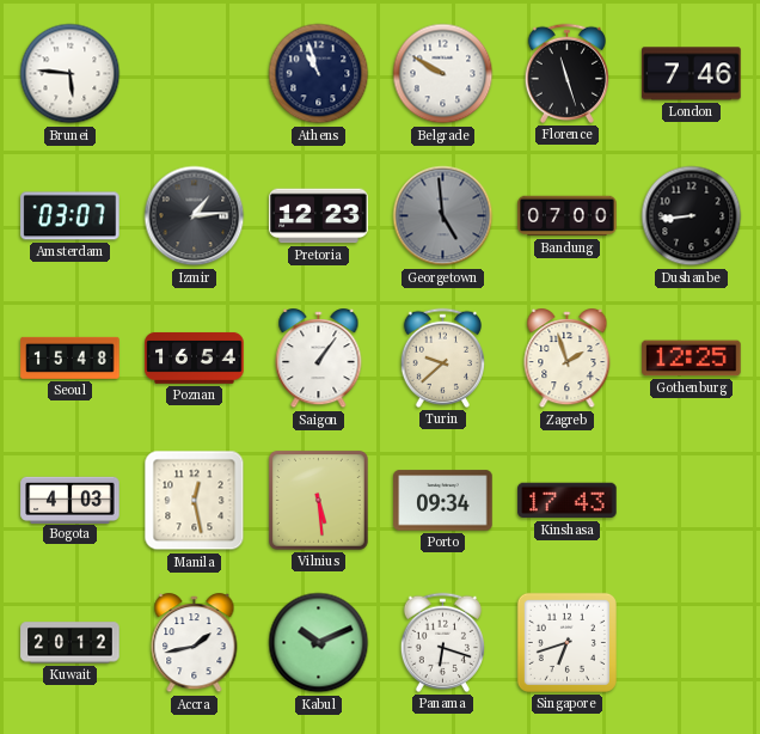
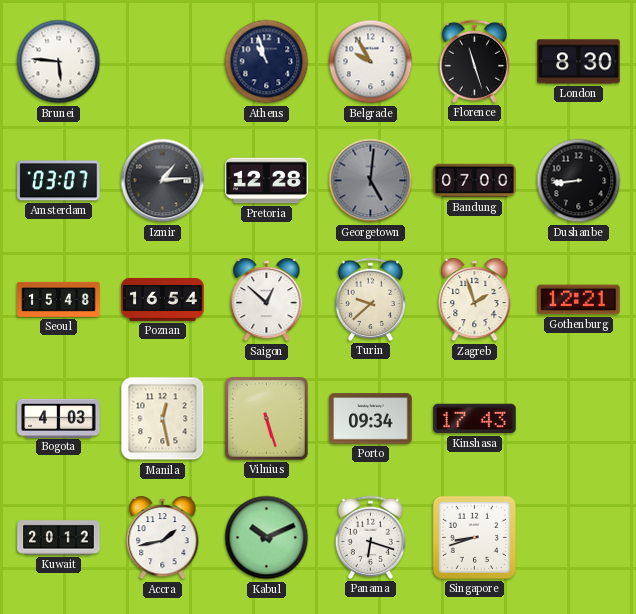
Belgrade: 9:50 -> 9:55 (371, 62)
London: 7:46 -> 8:30 (579, 62)
Pretoria: 12:23 -> 12:28 (267, 181)
Georgetown: 4:59 -> 5:01 (371, 181)
Saigon: 1:06 -> 12:52 (267, 300)
Gothenburg: 12:25 -> 12:21 (579, 300)
Vilnius: 5:29 -> 5:27 (266, 418)
Singapore: 6:42 -> 8:42 (474, 537)
